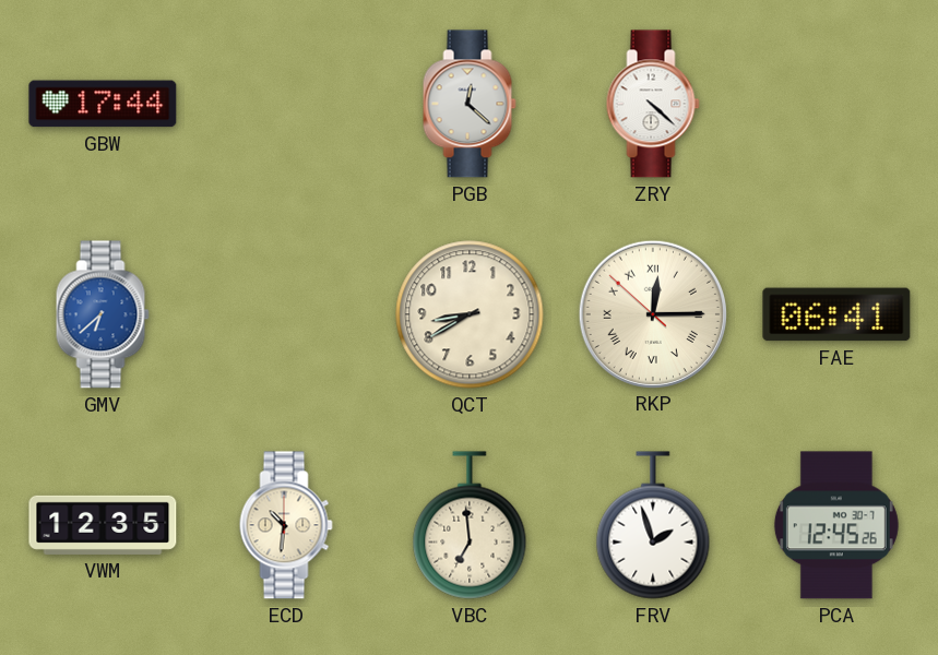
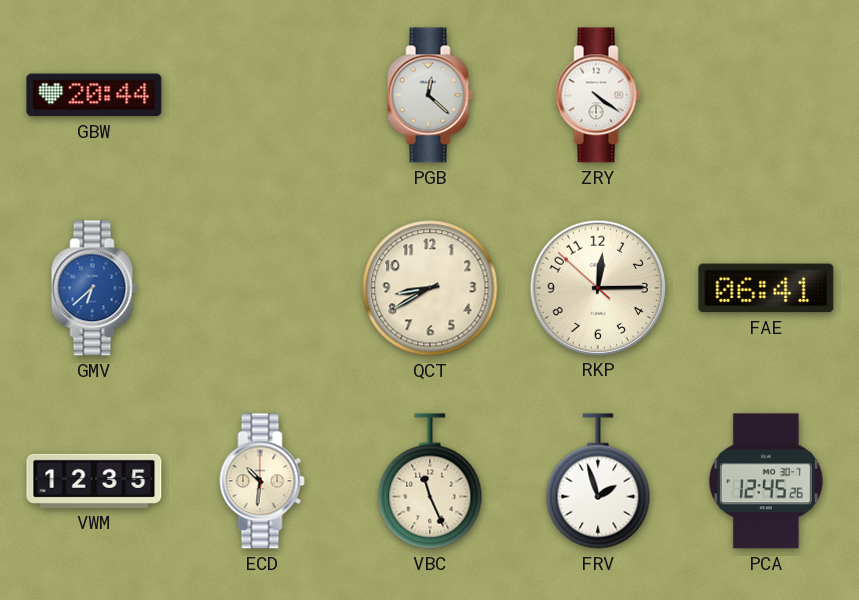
GBW: 17:44 -> 20:44 (94, 95)
ZRY: 4:22 -> 4:21 (598, 95)
RKP numerals: Roman -> Arabic (597, 287)
VBC: 6:59 -> 11:26 (430, 481)
